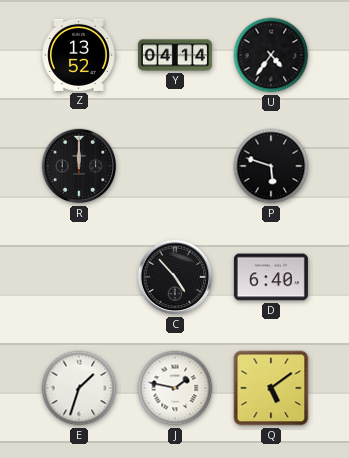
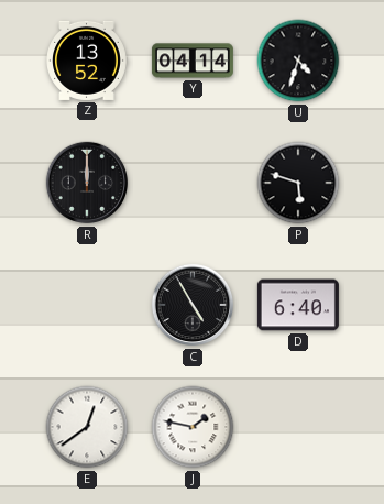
U: 4:36 -> 4:33 (298, 61)
C: 4:53 -> 4:55 (193, 305)
E: 1:33 -> 12:39 (87, 427)
Q: 5:09 -> none (271, 388)
